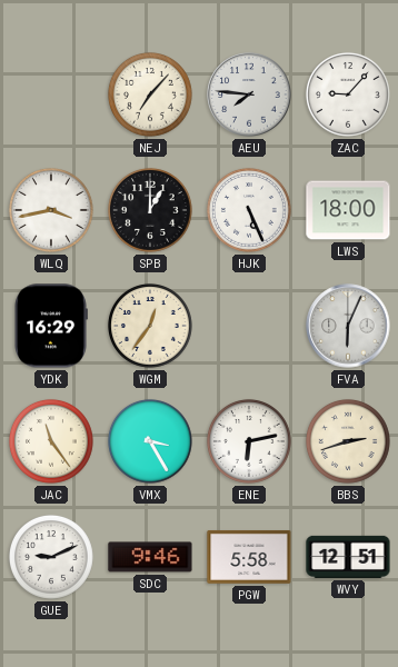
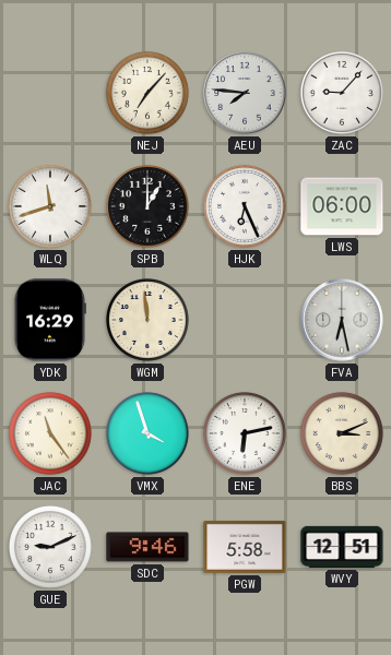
WLQ: 3:43 -> 11:42 (50, 206)
HJK: 5:26 -> 6:26 (245, 206)
LWS: 18:00 -> 06:00 (342, 206)
WGM: 12:36 -> 11:59 (147, 320)
FVA: 6:04 -> 6:28 (342, 320)
VMX: 3:25 -> 3:57 (147, 433)
BBS: 2:42 -> 3:11 (342, 433)
